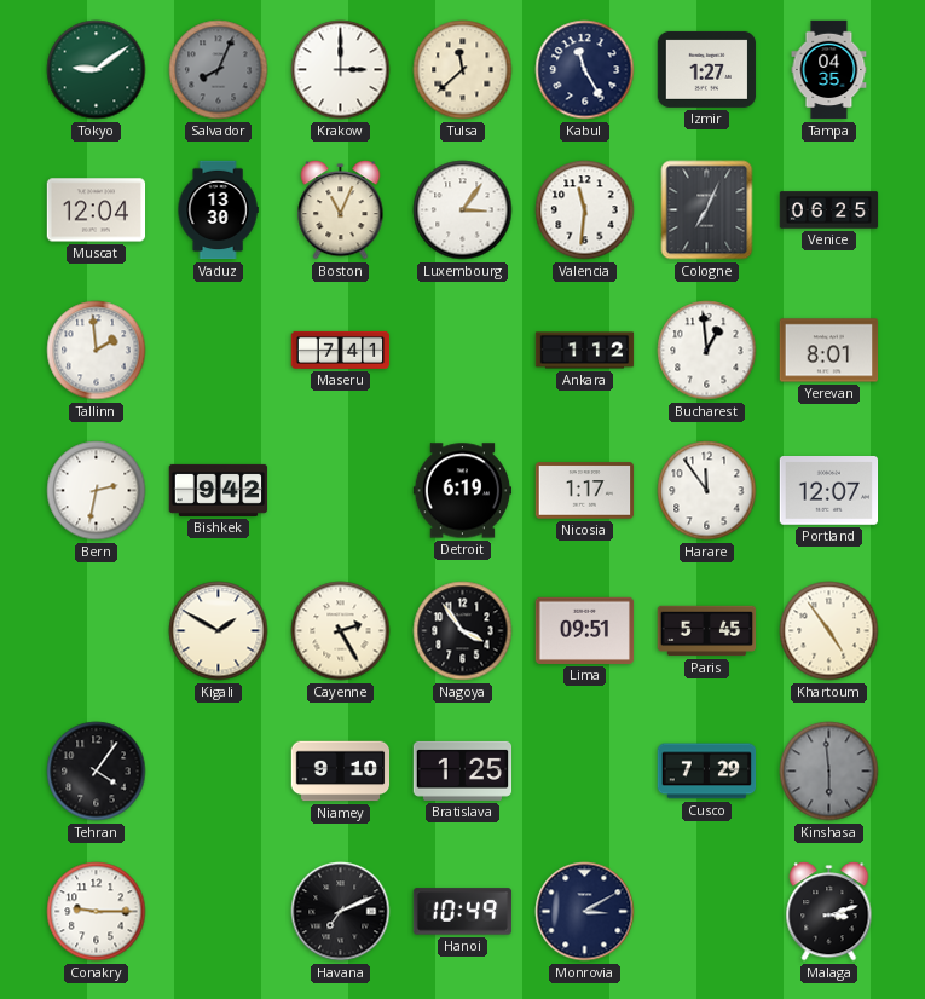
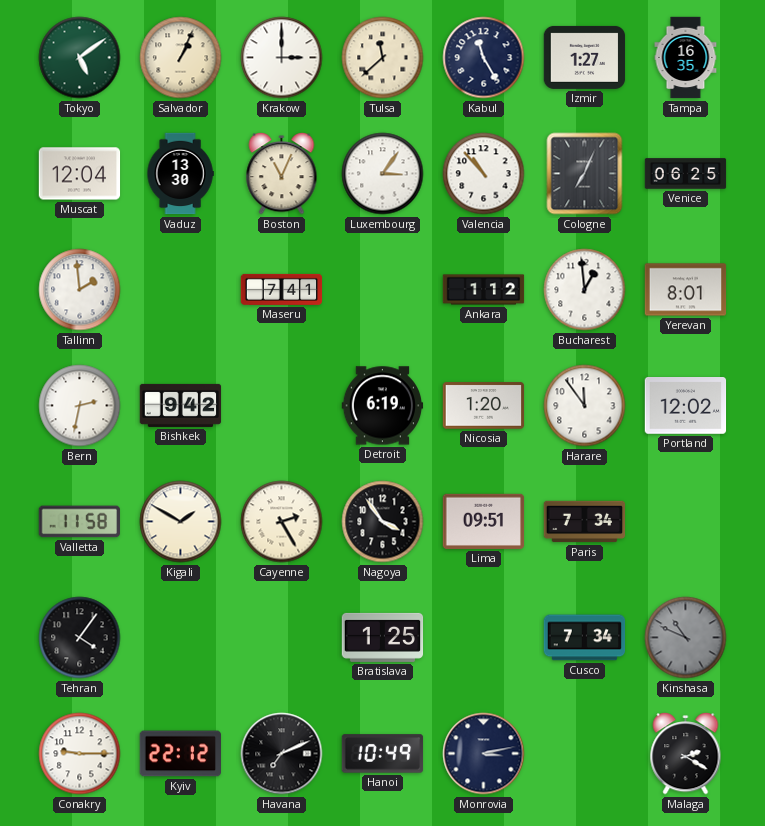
Tokyo: 9:09 -> 5:09 (80, 58)
Salvador: 8:04 -> 1:04 (181, 58)
Salvador dial: grey -> cream (181, 58)
Tampa: 04:35 -> 16:35 (686, 58)
Valencia: 11:31 -> 10:53 (484, 174)
Nicosia: 1:17 -> 1:20 (484, 406)
Portland: 12:07 -> 12:02 (686, 406)
Valletta: none -> 11:58 (79, 522)
Paris: 5:45 -> 7:34 (585, 522)
Khartoum: 4:54 -> none (829, 631)
Niamey: 9:10 -> none (341, 772)
Cusco: 7:29 -> 7:34 (585, 638)
Kinshasa: 5:59 -> 10:49 (686, 638)
Kyiv: none -> 22:12 (181, 754)
Monrovia: 3:10 -> 3:13 (484, 754)
Malaga: 3:12 -> 2:20 (686, 754)
